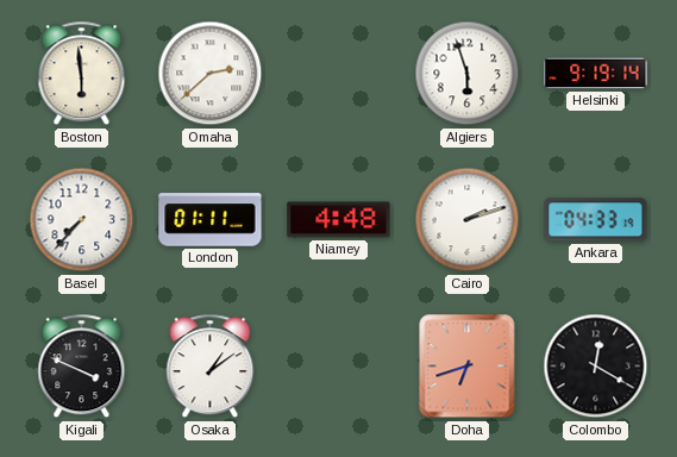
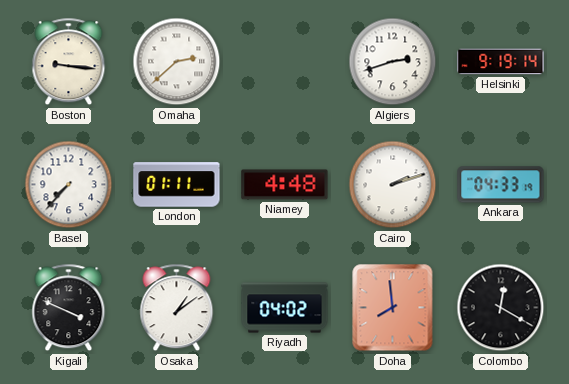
Boston: 5:59 -> 9:16 (69, 62)
Algiers: 5:57 -> 2:42 (393, 62)
Riyadh: none -> 04:02 (285, 308)
Doha: 6:42 -> 7:59 (393, 308)
